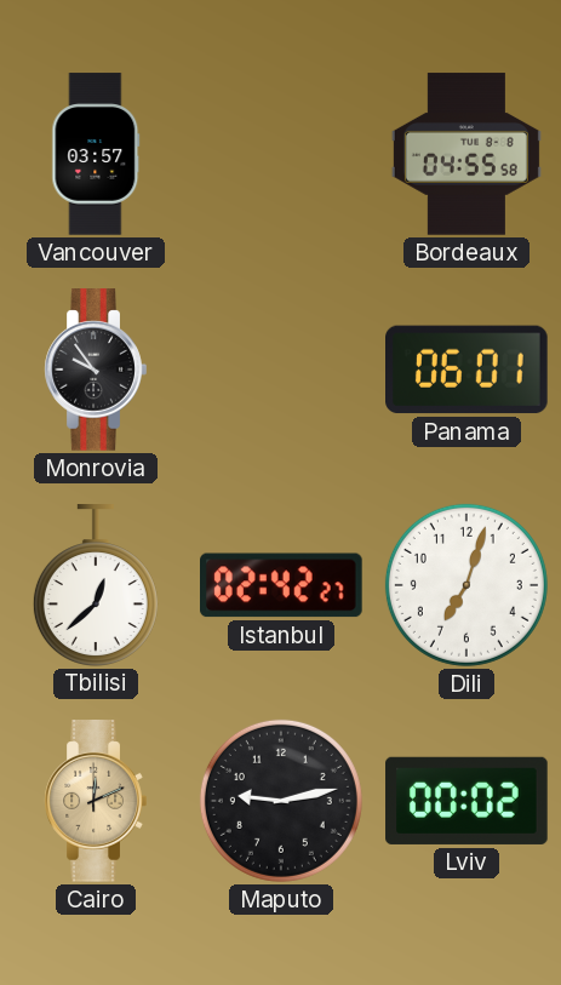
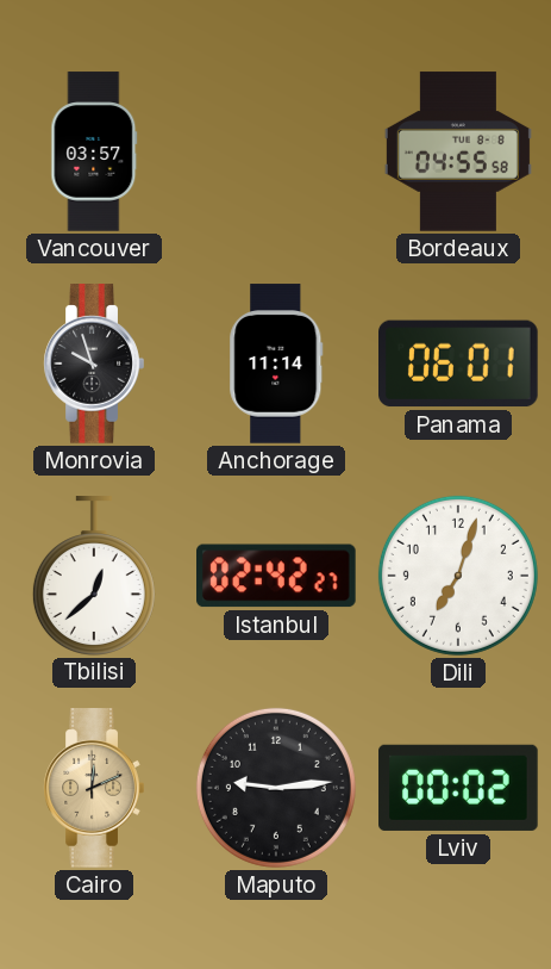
Monrovia: 9:54 -> 9:57 (94, 364)
Anchorage: none -> 11:14 (276, 364)
Maputo: 9:13 -> 9:14 (276, 788)
